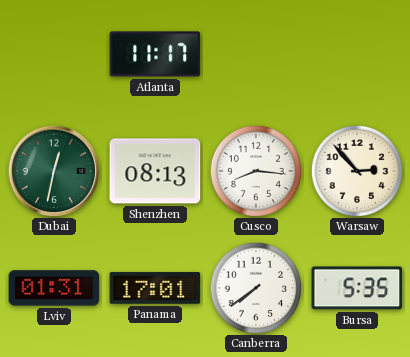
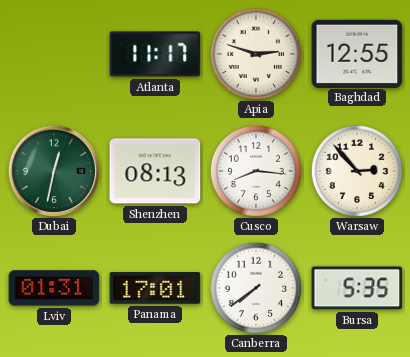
Apia: none -> 2:48 (255, 53)
Baghdad: none -> 12:55 (357, 53)
